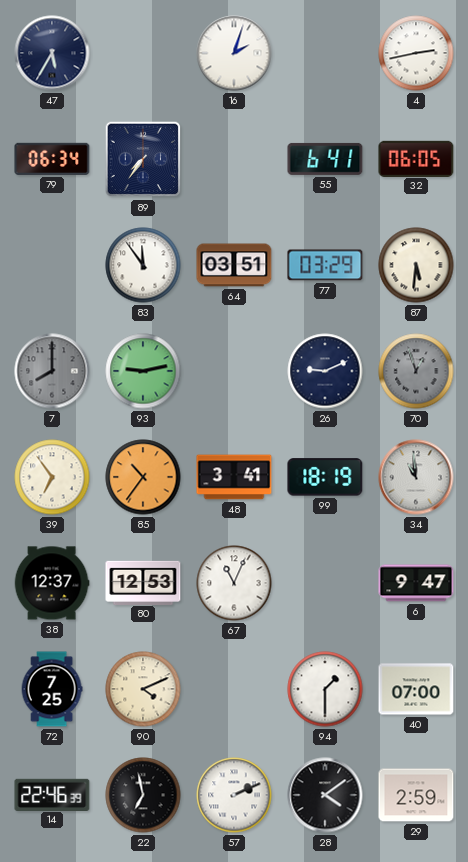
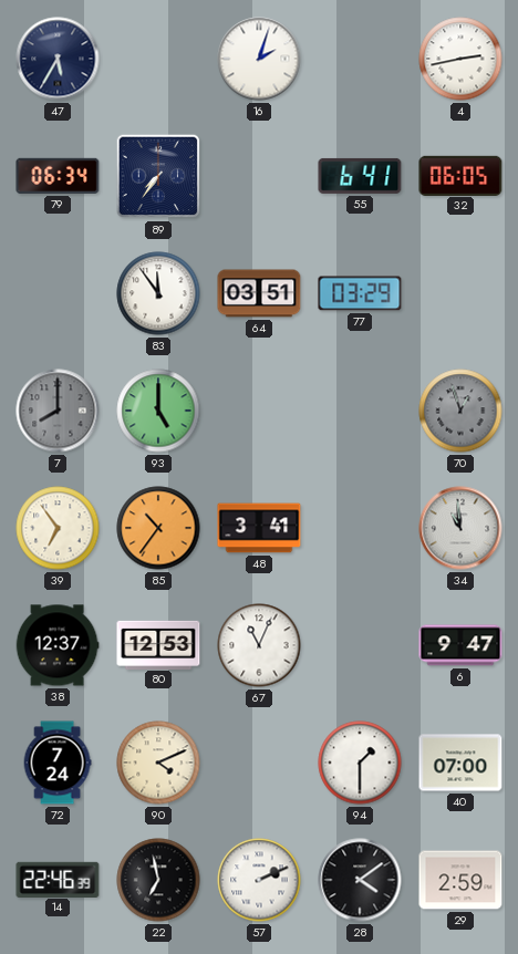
87: 5:31 -> none (416, 265)
93: 9:13 -> 5:00 (158, 411)
26: 9:11 -> none (325, 371)
99: 18:19 -> none (325, 477)
72: 7:25 -> 7:24 (58, 763)
